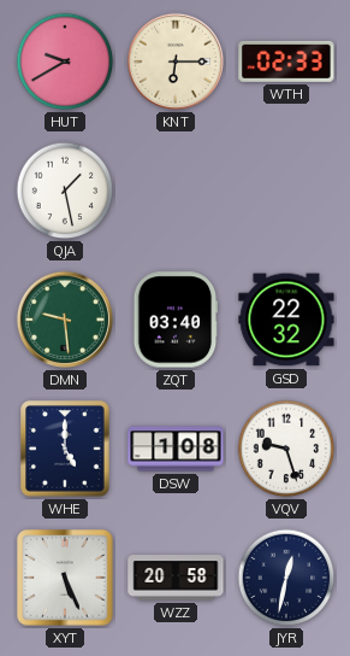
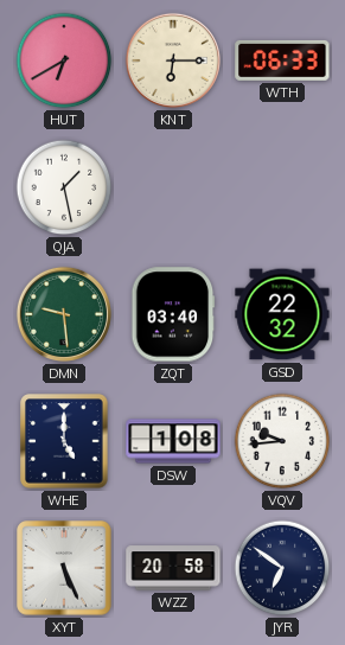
HUT: 9:40 -> 6:40 (64, 60)
WTH: 02:33 -> 06:33 (282, 60)
VQV: 9:27 -> 9:44 (282, 441)
JYR: 12:32 -> 6:51 (282, 568)
